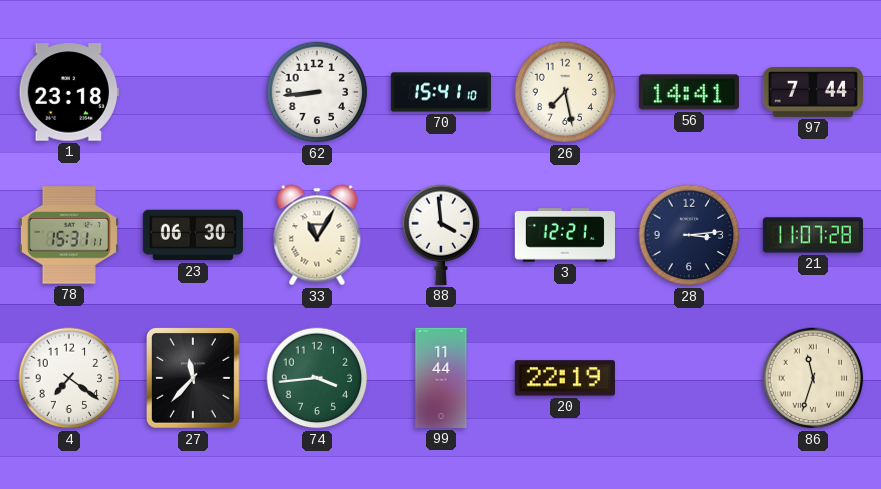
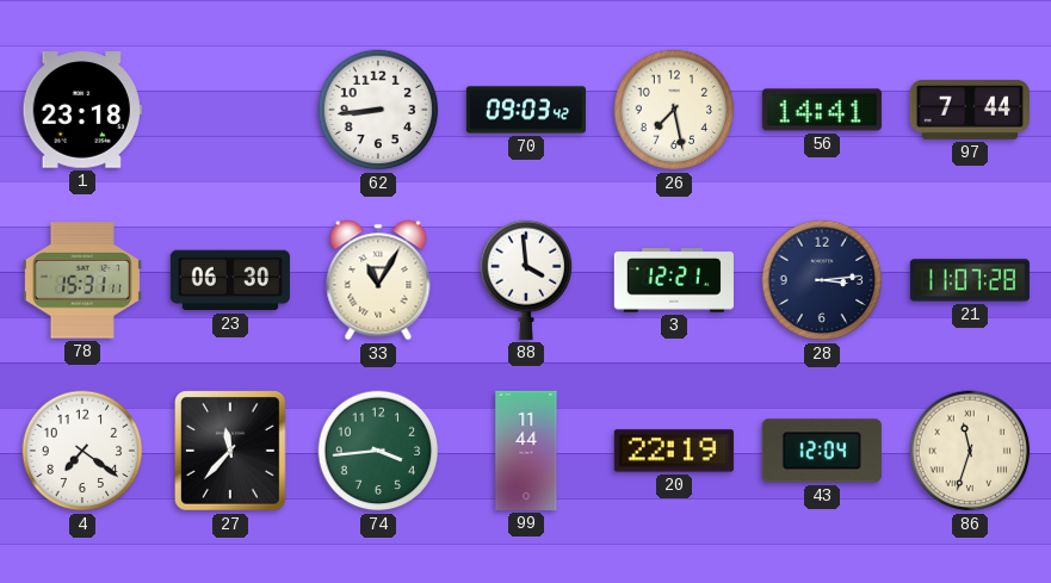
70: 15:41 -> 09:03 (526, 110)
43: none -> 12:04 (822, 451)
